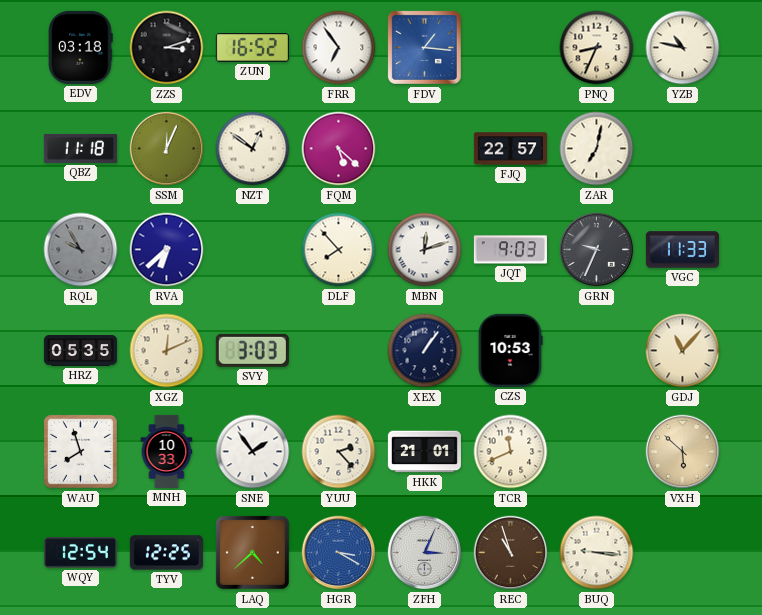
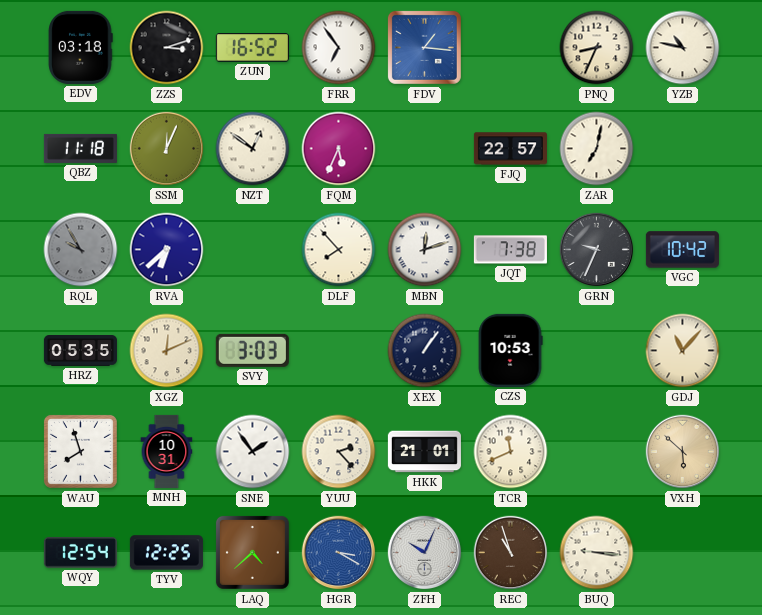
FQM: 5:22 -> 5:34 (339, 149)
JQT: 9:03 -> 7:38 (510, 250)
VGC: 11:33 -> 10:42 (682, 250)
MNH: 10:33 -> 10:31 (167, 451)
ZFH: 3:04 -> 10:04 (425, 553)
